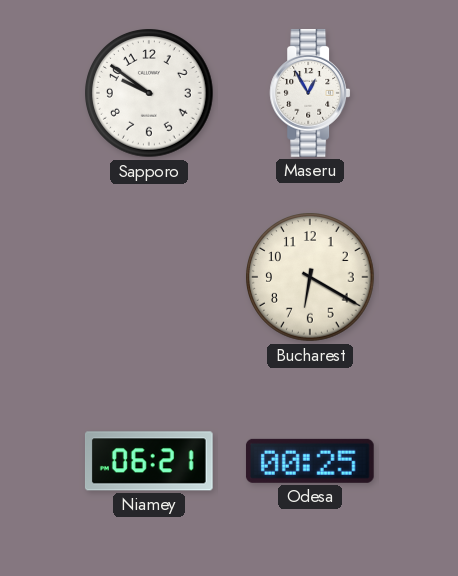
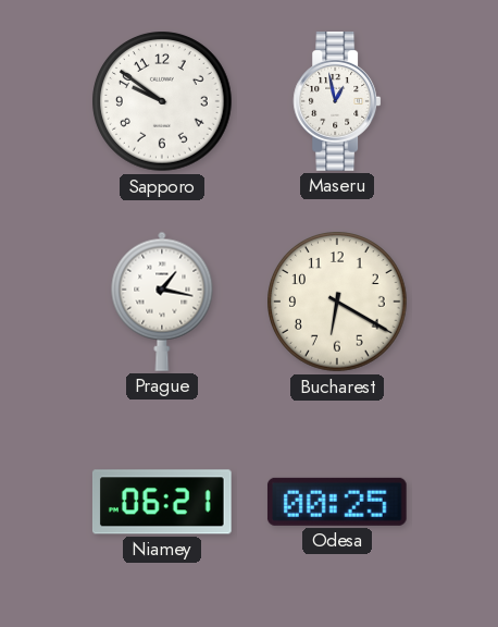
Maseru: 12:55 -> 12:58 (337, 102)
Prague: none -> 1:17 (162, 302)
